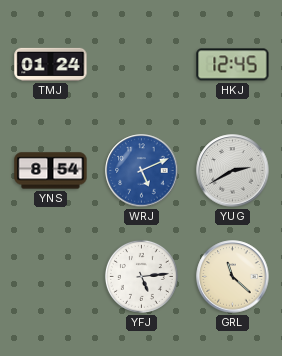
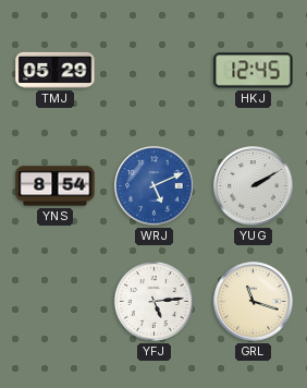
TMJ: 01:24 -> 05:29 (56, 70)
YUG: 2:40 -> 2:10 (254, 186)
GRL: 11:22 -> 11:18 (254, 302)
